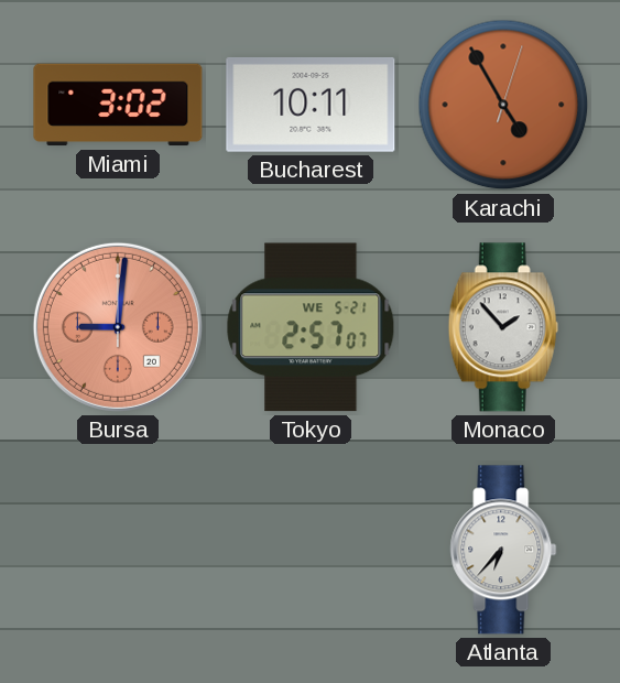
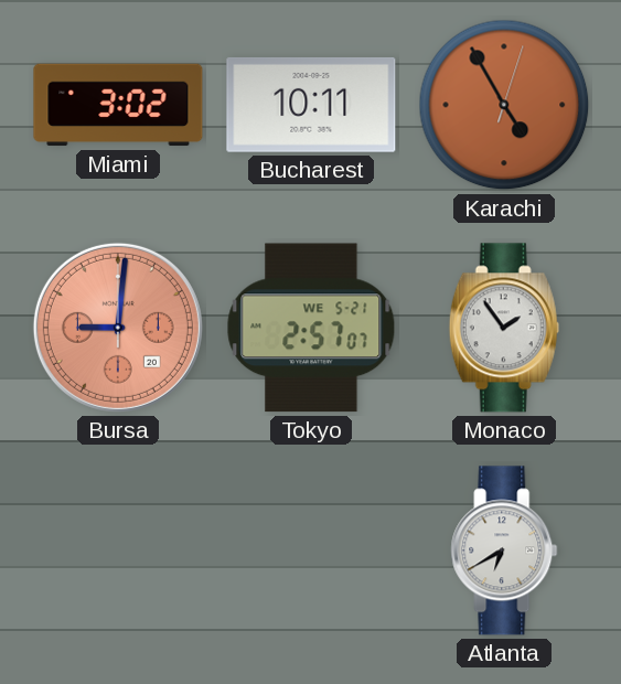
Monaco: 1:53 -> 1:54 (504, 328)
Atlanta: 6:37 -> 6:40 (504, 551)
